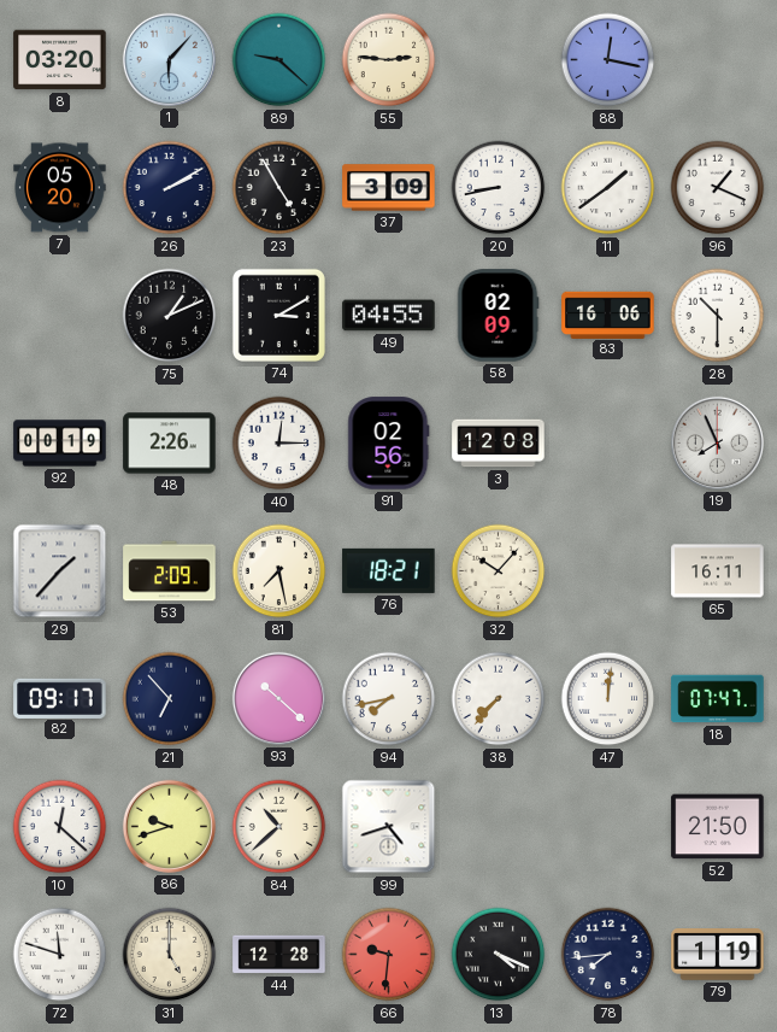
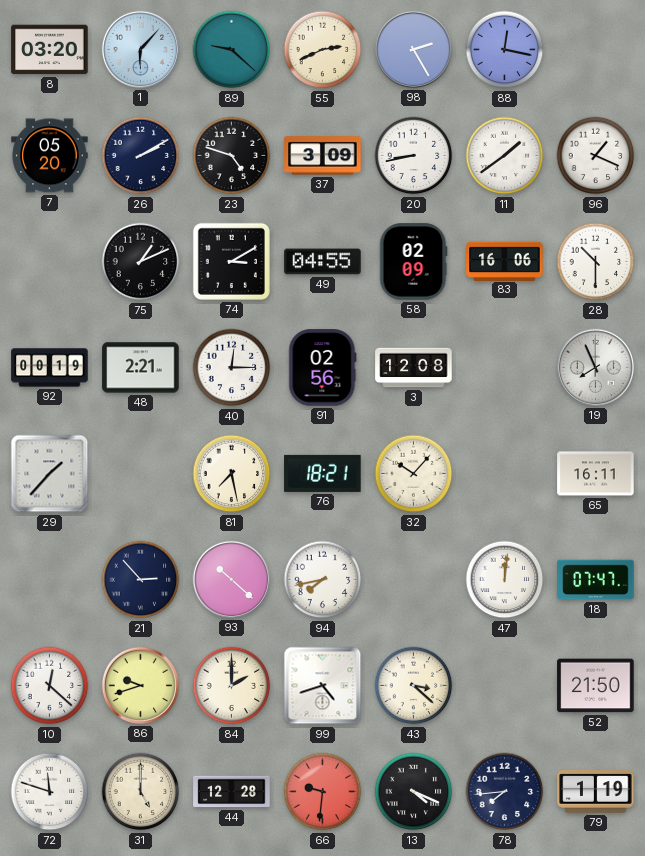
55: 2:46 -> 2:41 (323, 50)
98: none -> 2:25 (413, 49)
23: 4:55 -> 4:48 (232, 156)
48: 2:26 -> 2:21 (141, 368)
53: 2:09 -> none (170, 571)
82: 09:17 -> none (60, 698)
21: 6:53 -> 2:53 (141, 580)
38: 7:37 -> none (499, 699)
84: 10:38 -> 2:00 (232, 686)
43: none -> 3:22 (414, 686)
